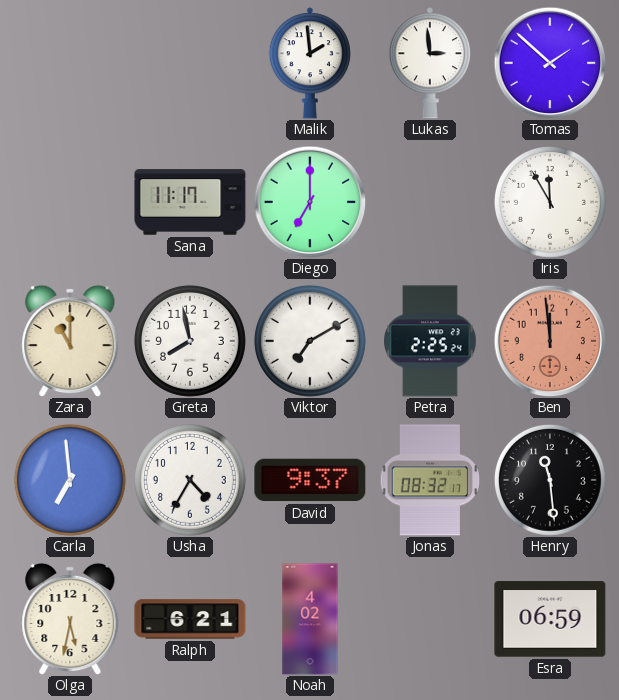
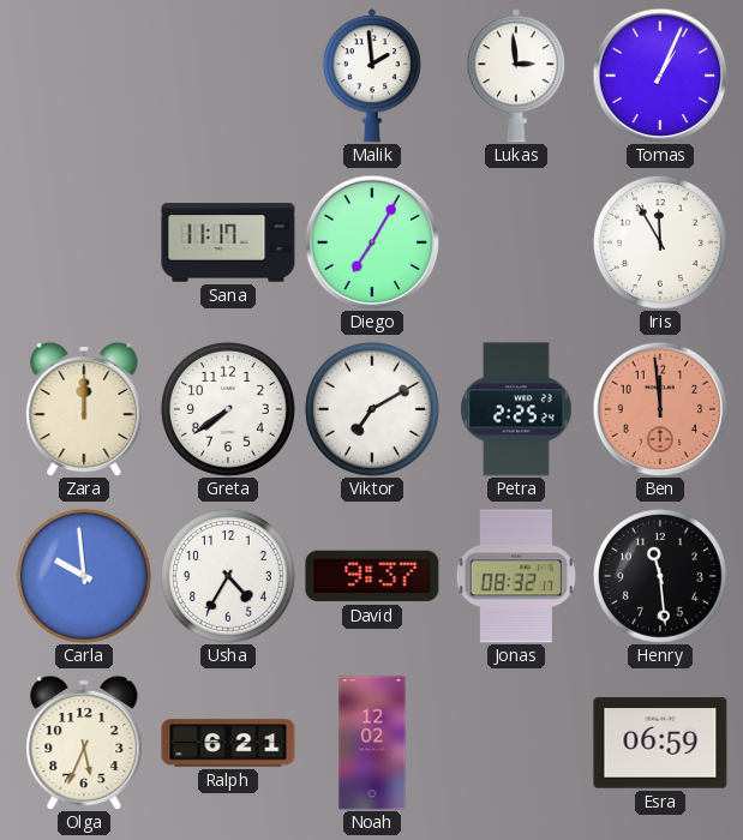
Tomas: 1:52 -> 1:04 (660, 76)
Diego: 7:00 -> 7:05 (372, 242)
Zara: 11:00 -> 12:00 (84, 409)
Greta: 7:58 -> 7:39 (228, 409)
Carla: 6:59 -> 9:59 (84, 576)
Olga: 5:32 -> 5:34 (84, 743)
Noah: 4:02 -> 12:02 (372, 743)
